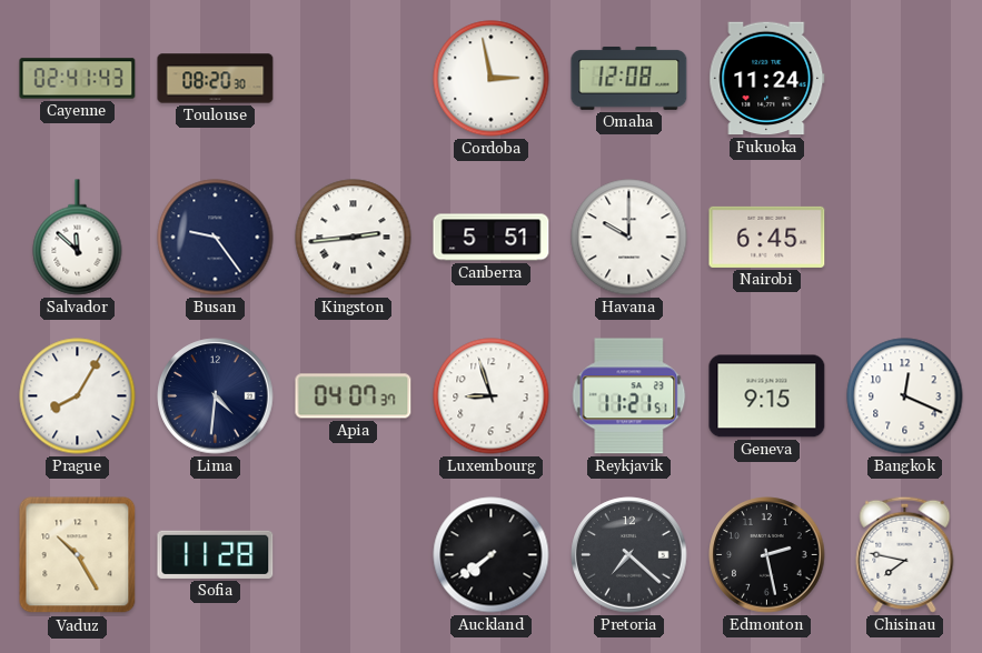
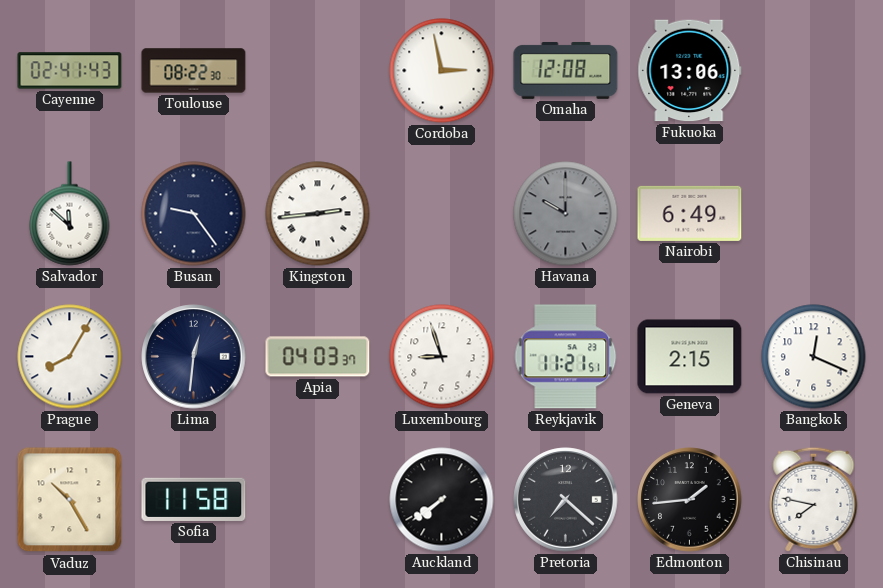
Toulouse: 08:20 -> 08:22 (194, 71)
Fukuoka: 11:24 -> 13:06 (690, 71)
Canberra: 5:51 -> none (492, 238)
Havana dial: white -> grey (566, 214)
Nairobi: 6:45 -> 6:49 (690, 213)
Lima: 4:31 -> 12:31 (194, 357)
Apia: 04:07 -> 04:03 (318, 357)
Geneva: 9:15 -> 2:15 (690, 357)
Sofia: 11:28 -> 11:58 (194, 499)
Edmonton: 2:28 -> 1:44 (690, 500)
